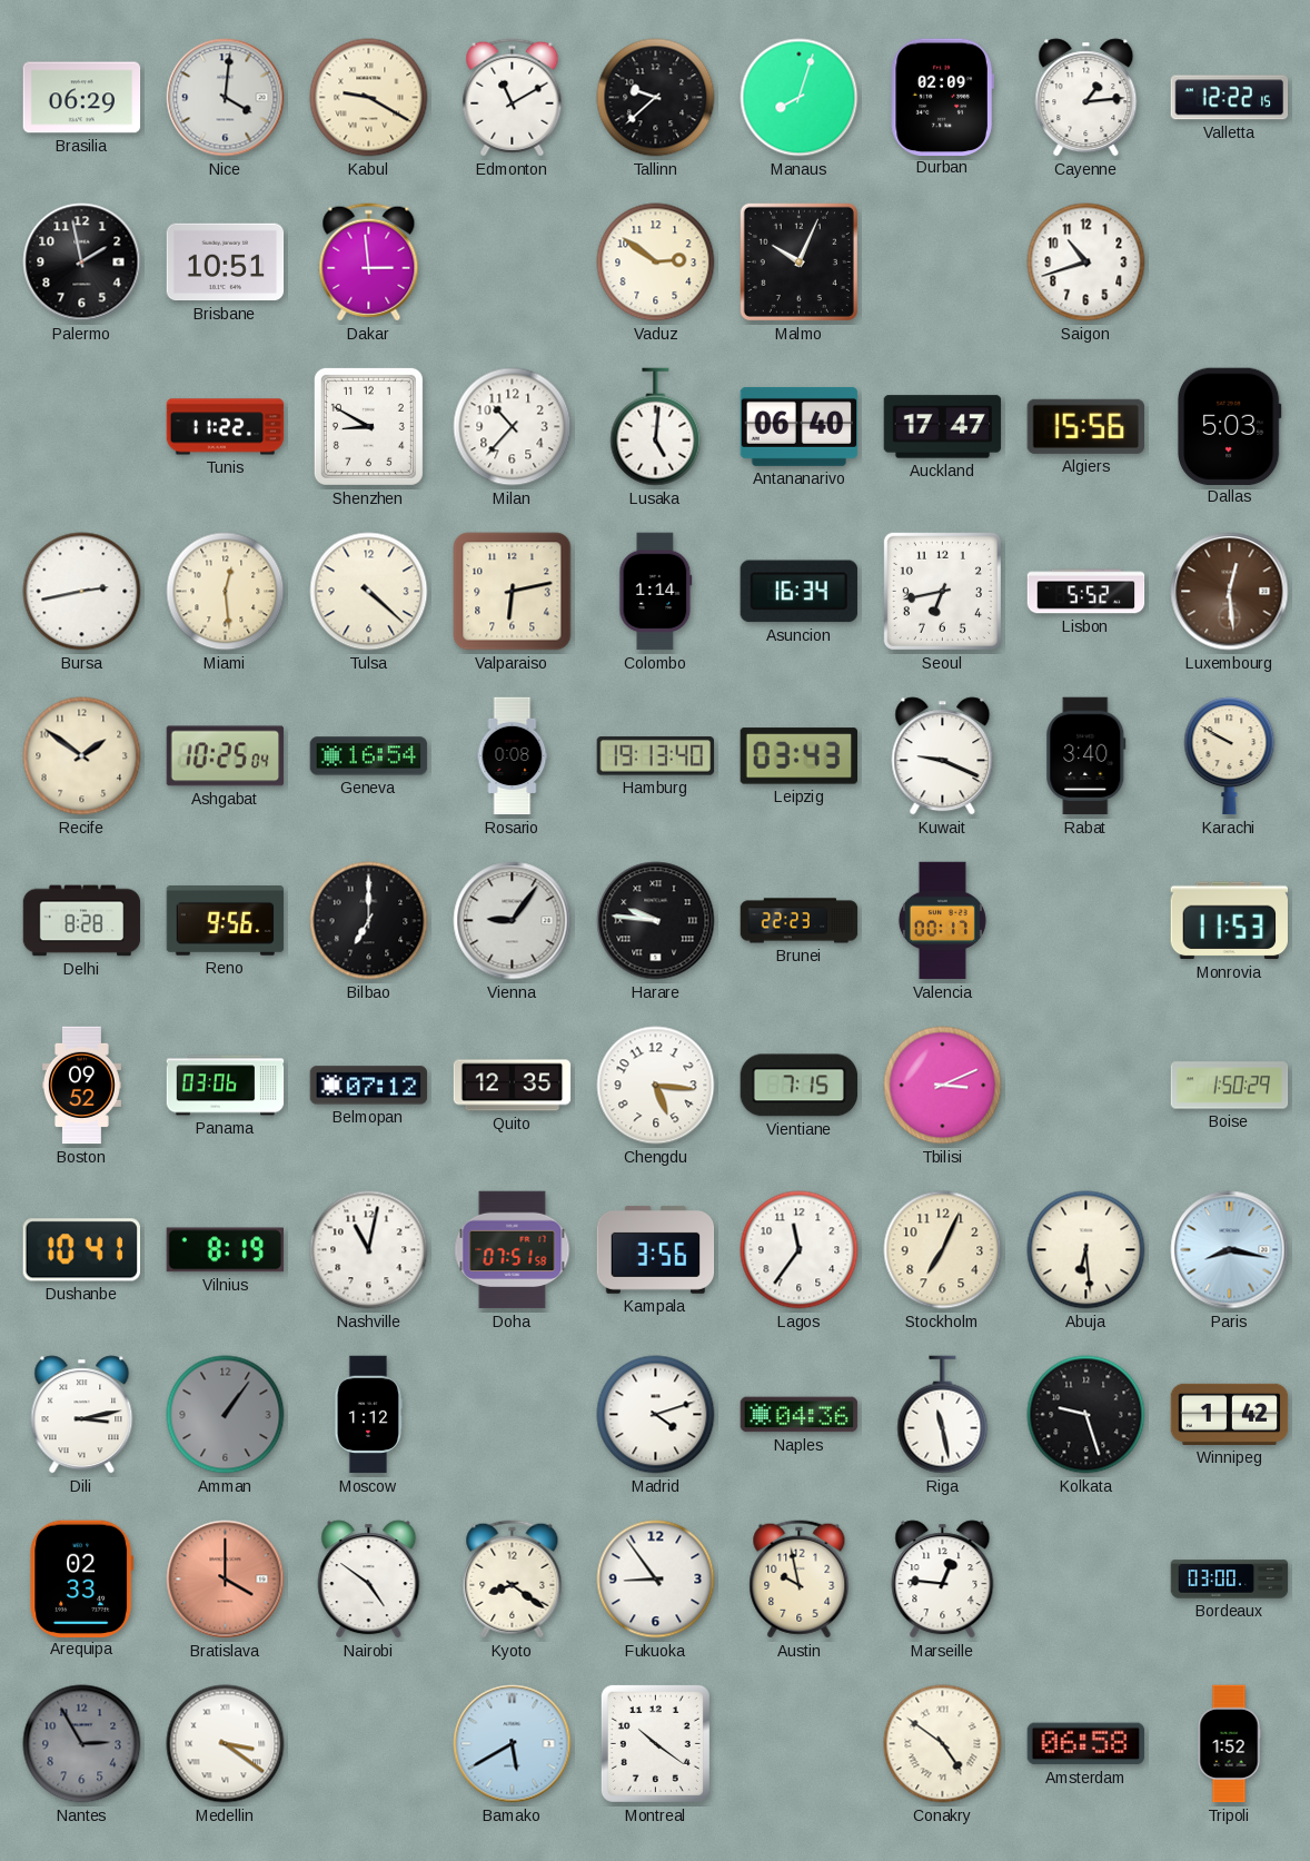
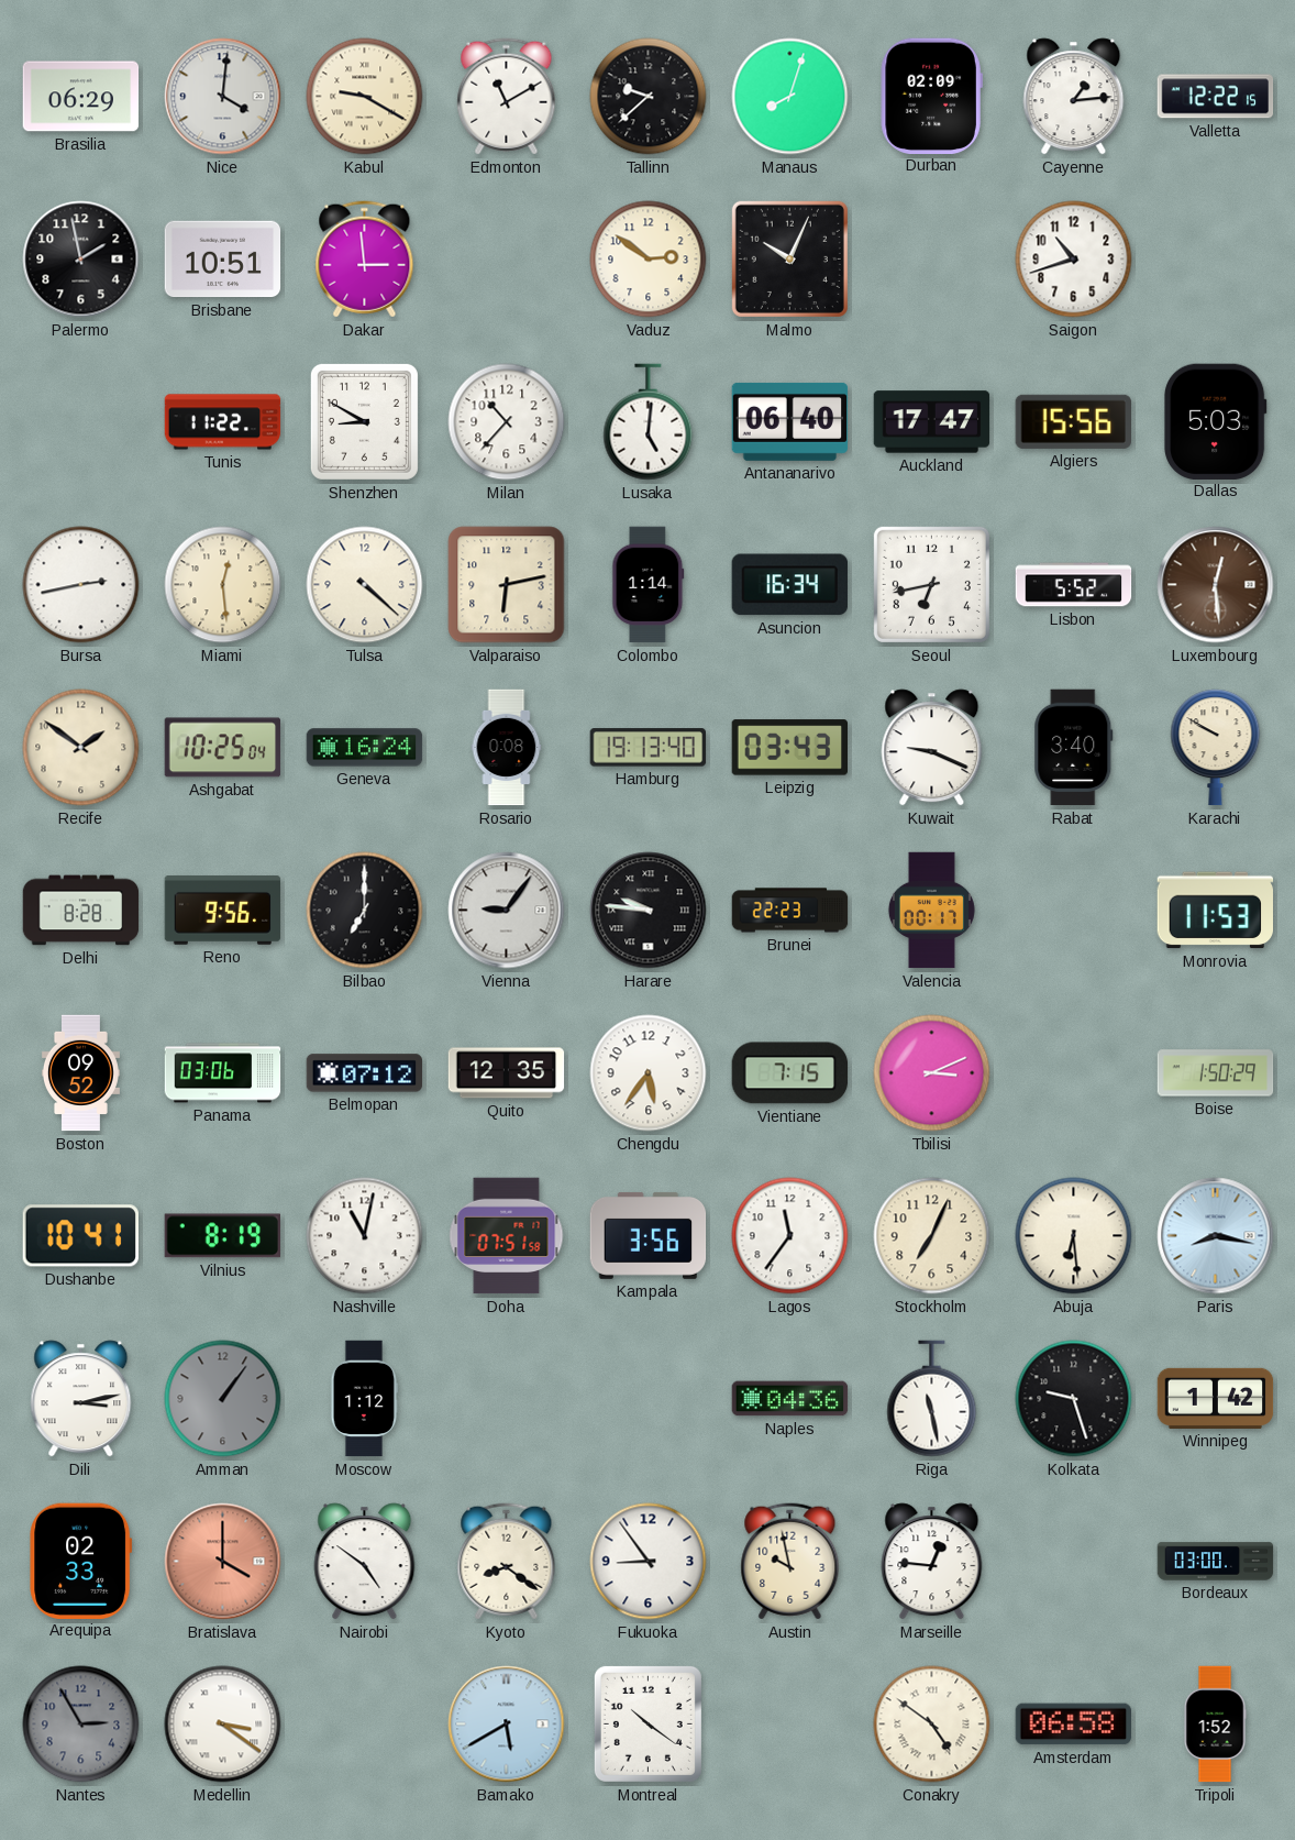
Geneva: 16:54 -> 16:24 (365, 748)
Chengdu: 5:16 -> 5:36 (649, 1073)
Madrid: 4:12 -> none (656, 1415)
